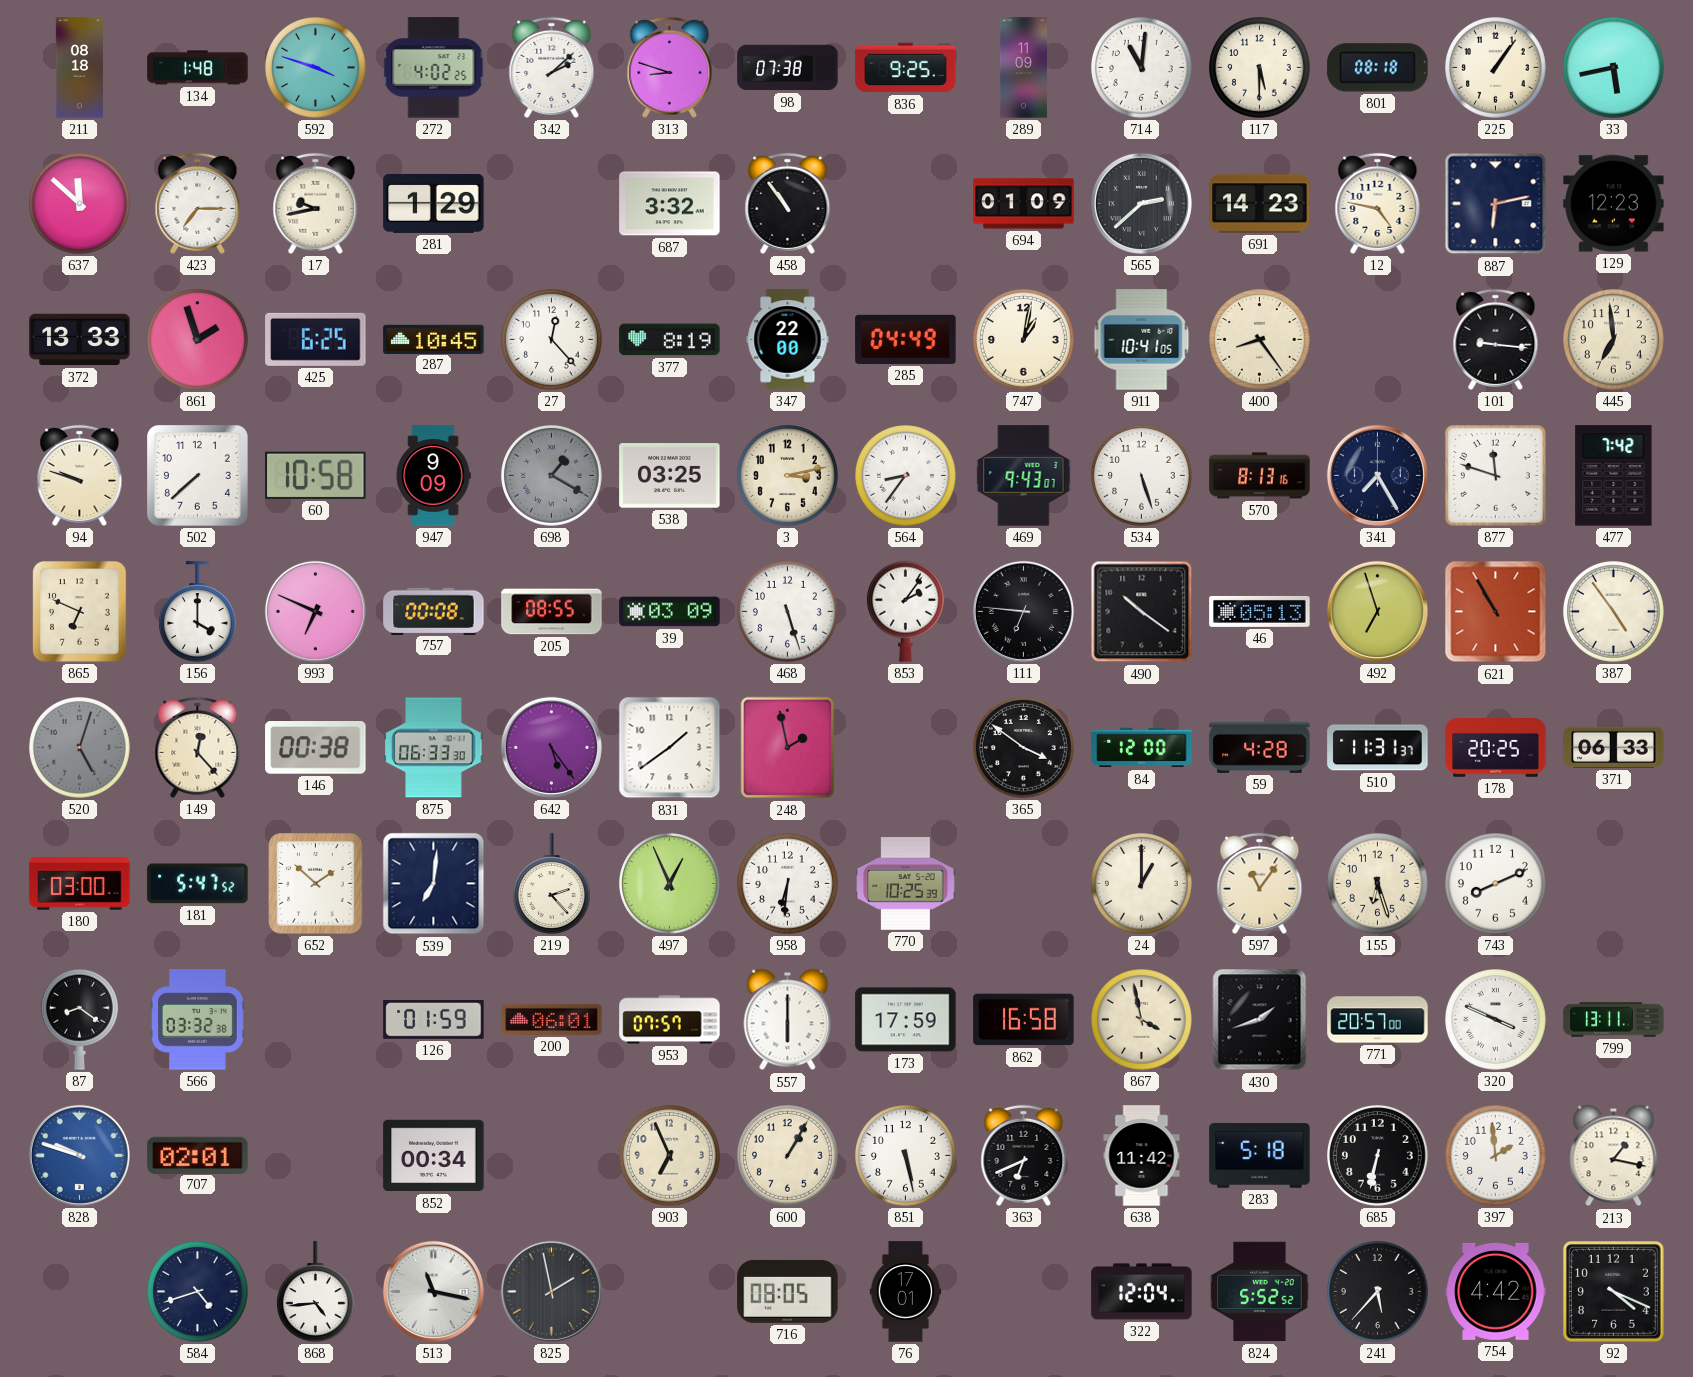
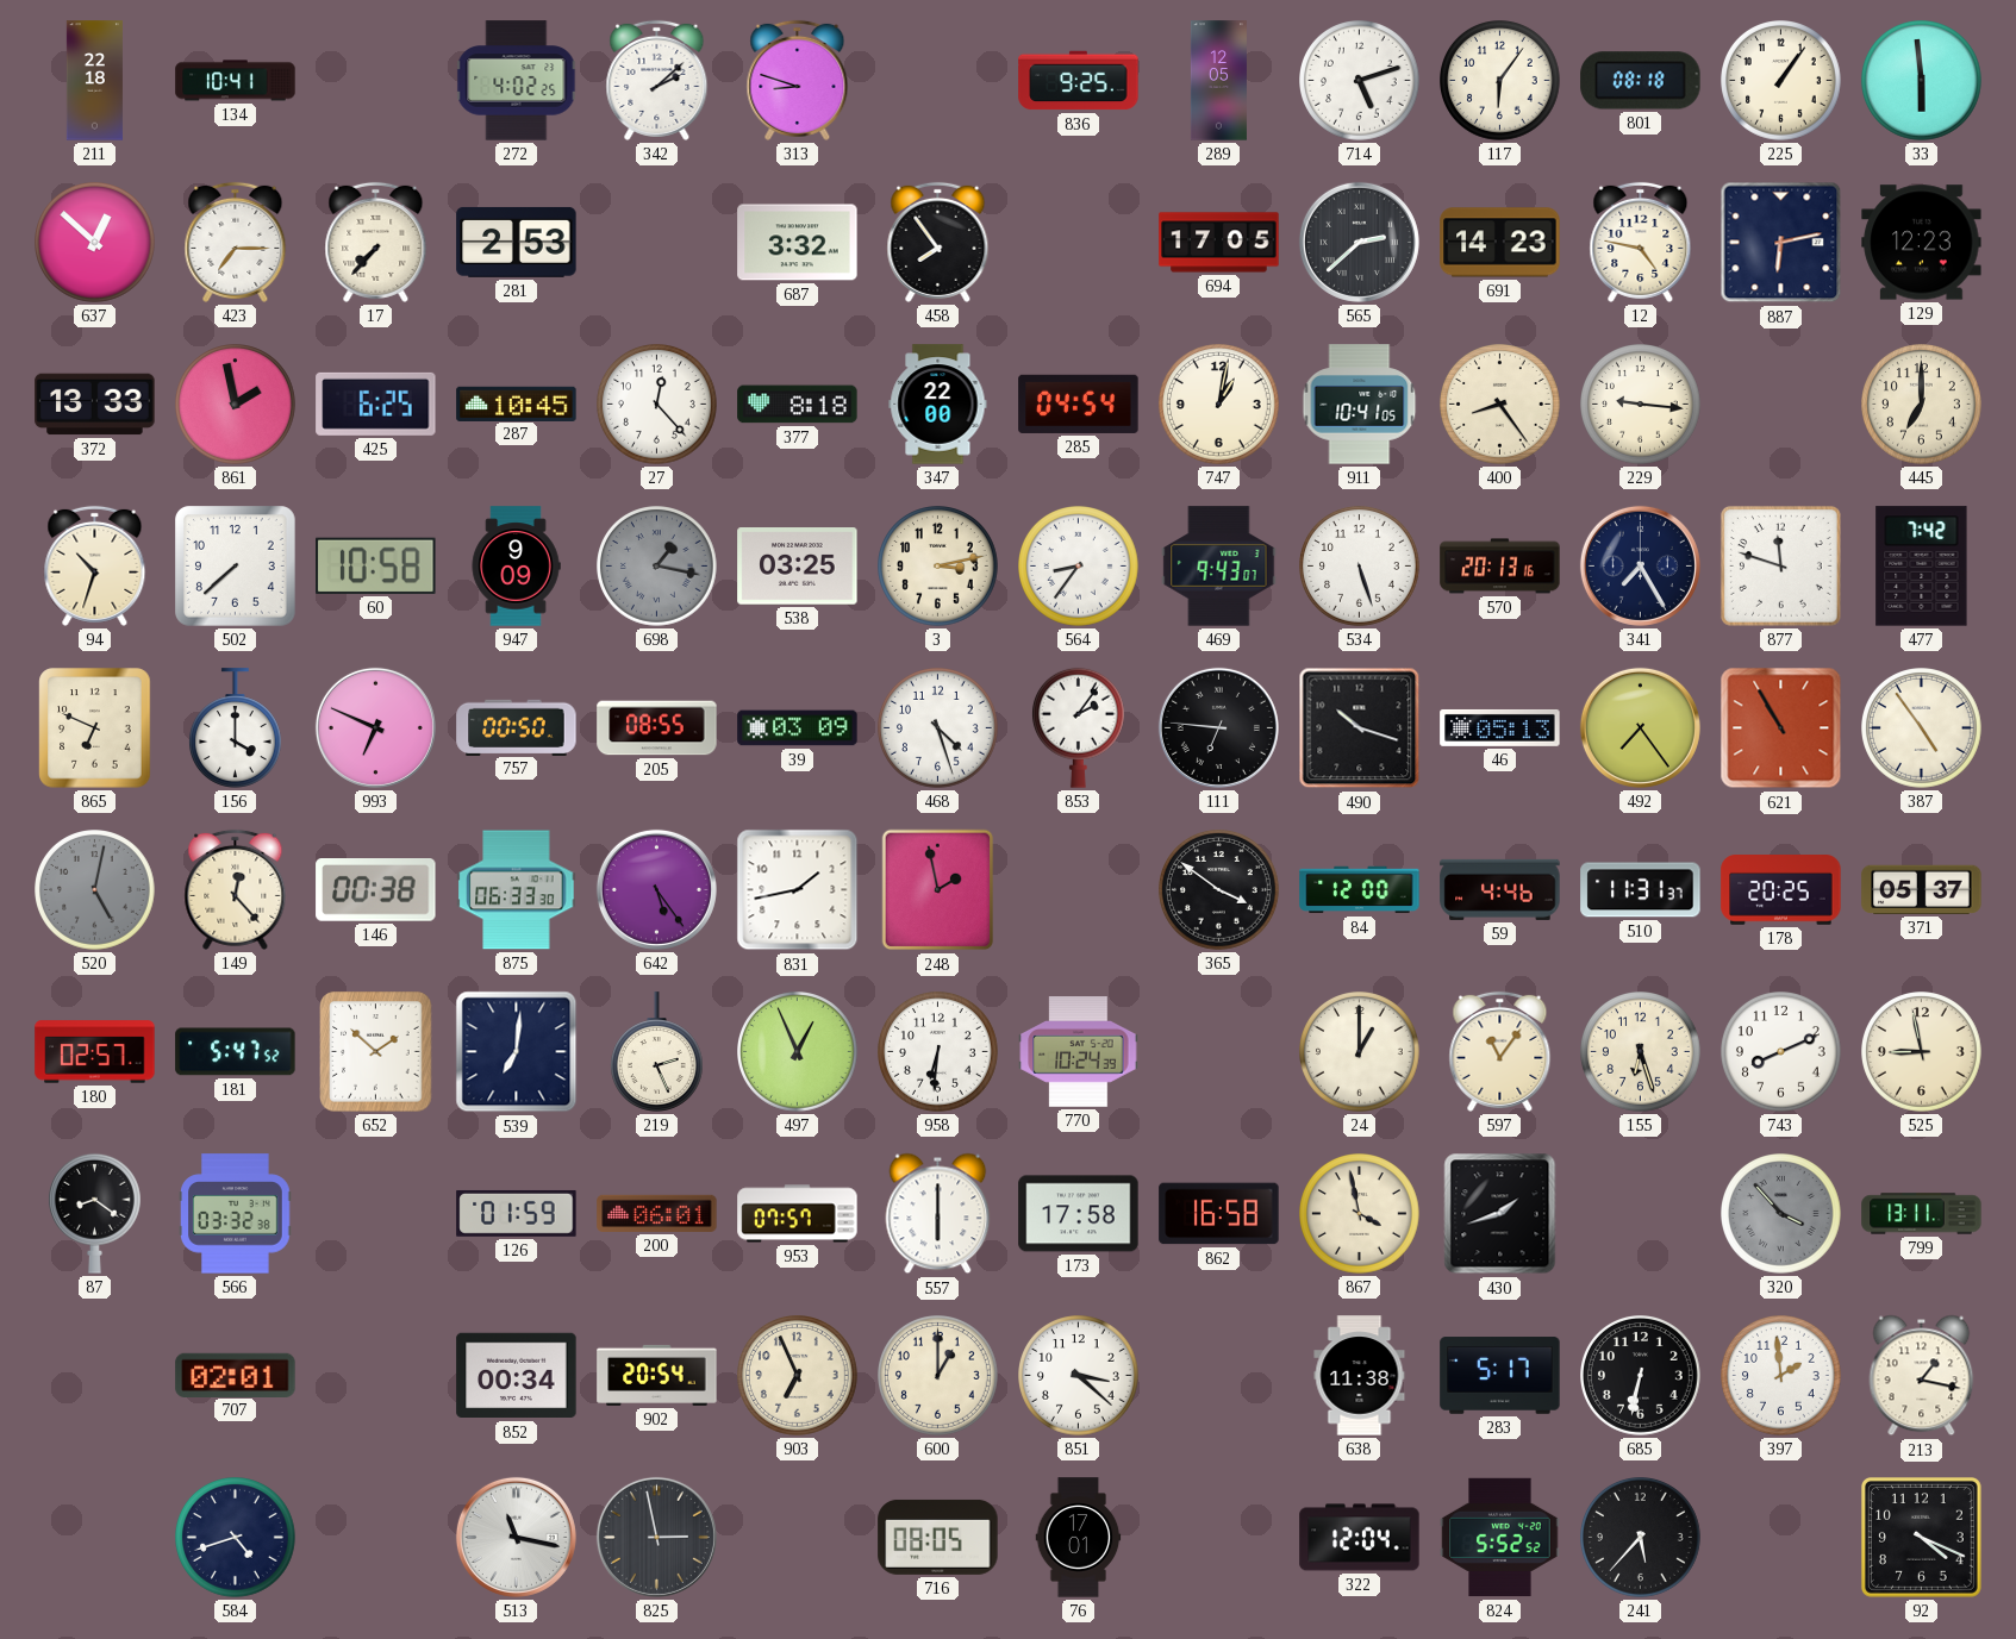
211: 08:18 -> 22:18 (94, 81)
134: 1:48 -> 10:41 (236, 81)
592: 3:48 -> none (316, 68)
98: 07:38 -> none (788, 68)
289: 11:09 -> 12:05 (1218, 81)
714: 11:01 -> 5:12 (1360, 81)
117: 5:30 -> 6:06 (1500, 81)
33: 5:43 -> 5:59 (1922, 81)
637: 11:52 -> 12:52 (95, 243)
17: 9:43 -> 7:37 (376, 242)
281: 1:29 -> 2:53 (517, 242)
458: 10:54 -> 7:54 (938, 242)
694: 01:09 -> 17:05 (1219, 243)
861: 1:57 -> 1:58 (236, 405)
377: 8:19 -> 8:18 (798, 405)
285: 04:49 -> 04:54 (1079, 404)
229: none -> 9:16 (1641, 405)
101: 9:16 -> none (1496, 339)
445: 6:59 -> 7:00 (1922, 405)
94: 9:48 -> 10:33 (95, 565)
698: 1:20 -> 1:17 (657, 567)
570: 8:13 -> 20:13 (1500, 567)
757: 00:08 -> 00:50 (517, 727)
468: 5:27 -> 4:27 (938, 728)
490: 10:21 -> 10:18 (1360, 728)
492: 6:57 -> 7:24 (1640, 727)
520: 5:03 -> 5:02 (95, 890)
831: 1:39 -> 1:43 (798, 890)
59: 4:28 -> 4:46 (1500, 889)
371: 06:33 -> 05:37 (1922, 889)
180: 03:00 -> 02:57 (95, 1052)
219: 2:23 -> 2:26 (656, 1052)
770: 10:25 -> 10:24 (1079, 1052)
525: none -> 8:58 (1922, 1052)
173: 17:59 -> 17:58 (1079, 1214)
771: 20:57 -> none (1378, 1020)
320: 3:49 -> 3:53 (1781, 1214)
320 dial: white -> grey (1781, 1214)
828: 9:48 -> none (79, 1155)
902: none -> 20:54 (657, 1375)
600: 1:05 -> 1:00 (938, 1376)
851: 5:28 -> 3:22 (1079, 1376)
363: 6:41 -> none (1024, 1155)
638: 11:42 -> 11:38 (1360, 1376)
283: 5:18 -> 5:17 (1500, 1376)
868: 4:44 -> none (315, 1292)
825: 1:58 -> 2:58 (656, 1537)
754: 4:42 -> none (1496, 1291)
